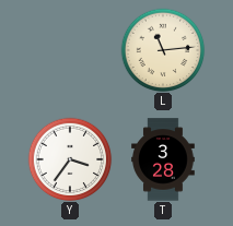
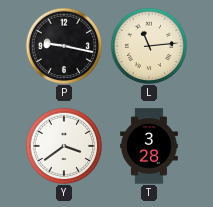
P: none -> 9:17 (64, 46)
Y: 3:36 -> 3:39 (64, 146)
